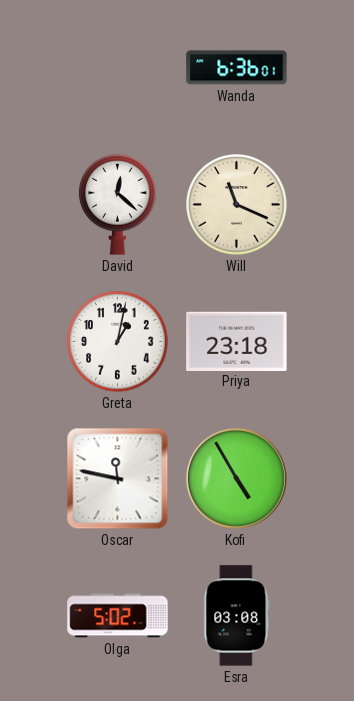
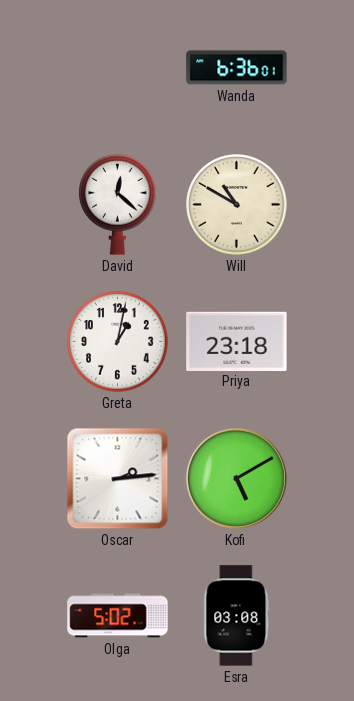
Will: 11:19 -> 10:50 (237, 205)
Oscar: 11:47 -> 2:14 (118, 479)
Kofi: 4:55 -> 5:10 (236, 478)
